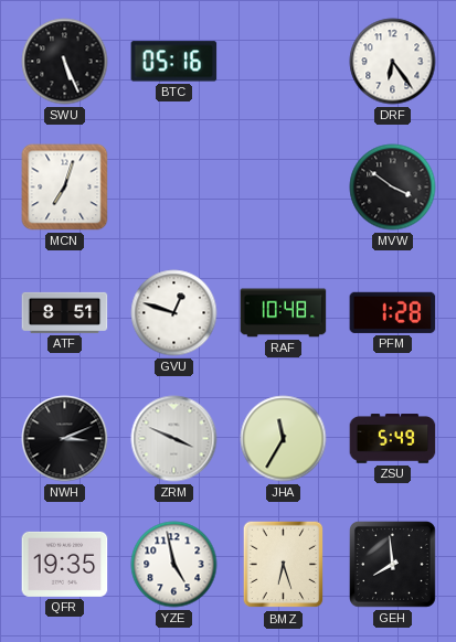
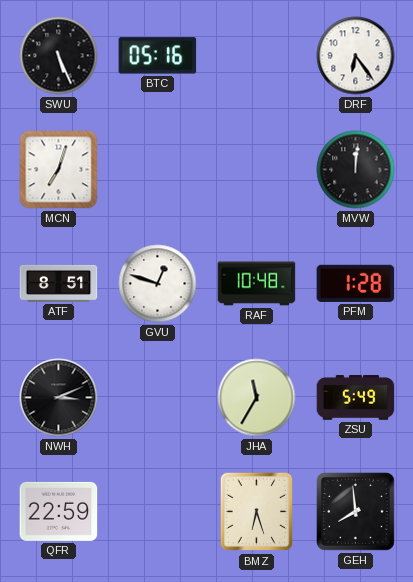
MVW: 3:51 -> 12:01 (356, 170)
ZRM: 3:49 -> none (174, 439)
QFR: 19:35 -> 22:59 (59, 511)
YZE: 4:58 -> none (174, 565)
